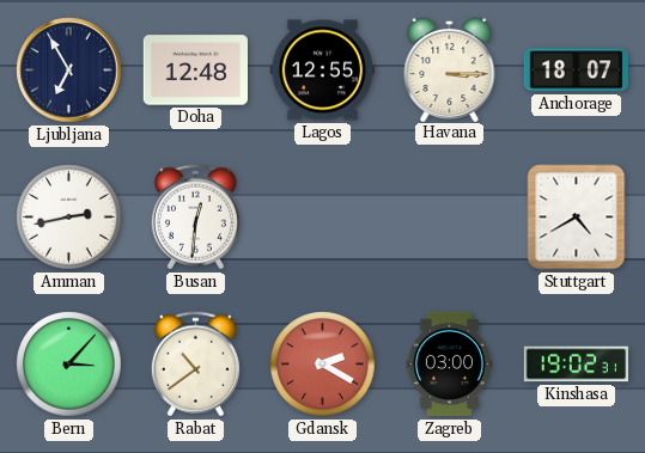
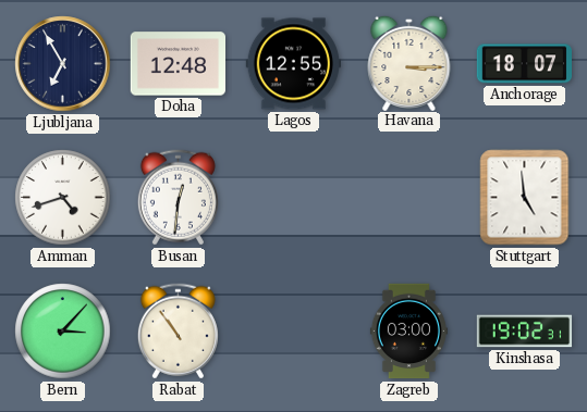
Amman: 2:43 -> 4:42 (63, 198)
Stuttgart: 4:40 -> 4:59 (525, 198)
Rabat: 10:39 -> 10:54 (178, 332)
Gdansk: 2:20 -> none (323, 365)
